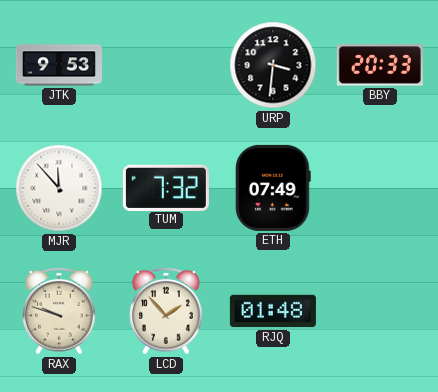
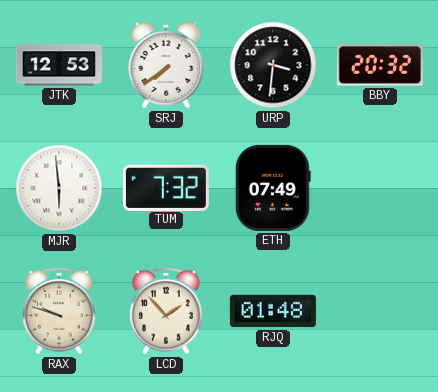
JTK: 9:53 -> 12:53 (59, 65)
SRJ: none -> 7:39 (166, 65)
BBY: 20:33 -> 20:32 (380, 65)
MJR: 11:53 -> 5:59 (59, 188)
